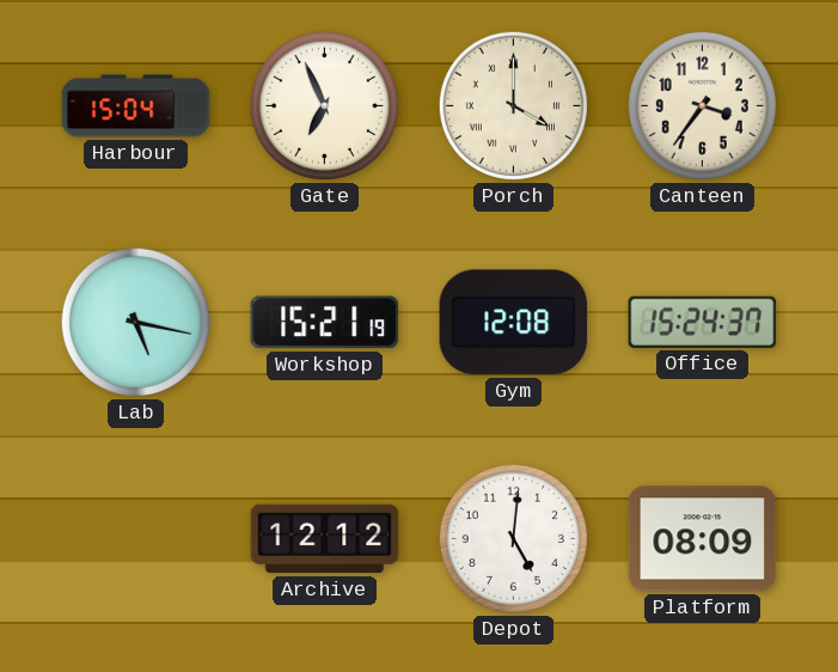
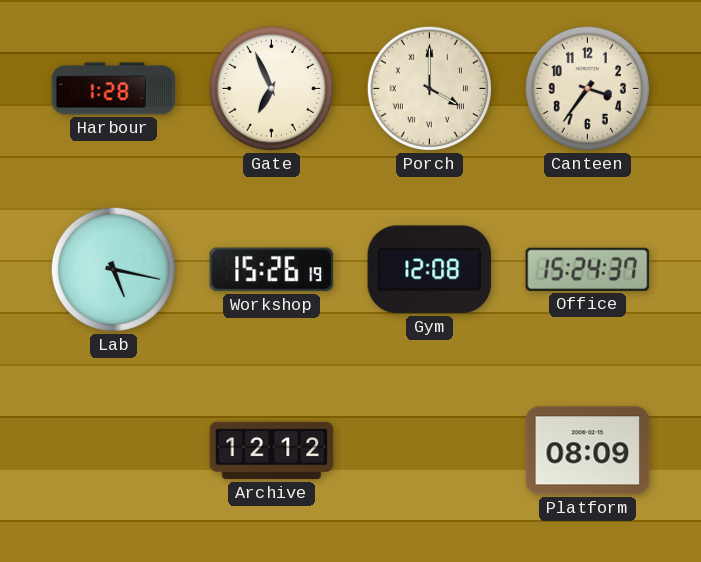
Harbour: 15:04 -> 1:28 (114, 89)
Workshop: 15:21 -> 15:26 (272, 270)
Depot: 5:01 -> none (513, 538)
